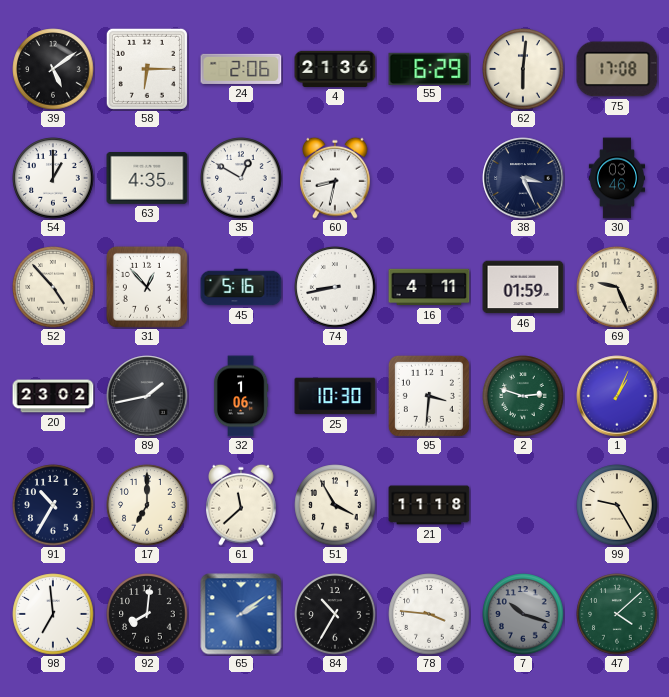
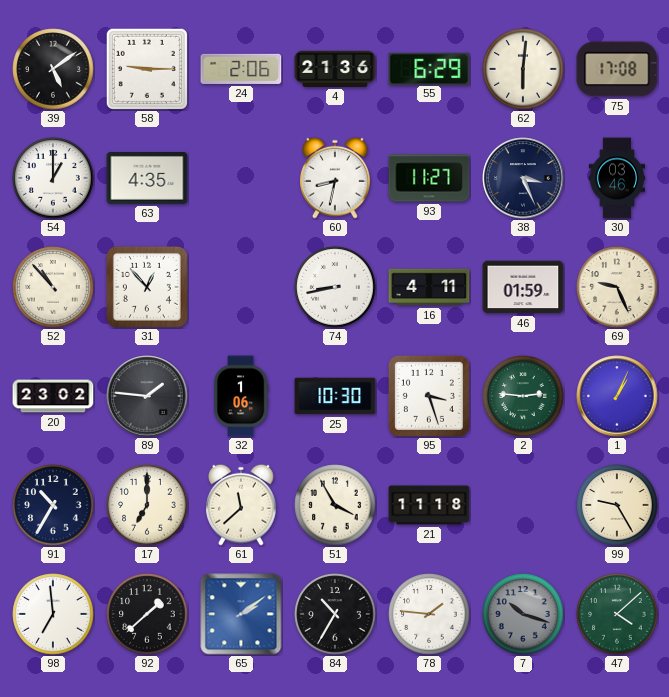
58: 6:15 -> 9:15 (147, 69)
35: 12:50 -> none (241, 178)
93: none -> 11:27 (429, 178)
52: 4:53 -> 10:53 (53, 287)
45: 5:16 -> none (241, 287)
89: 1:43 -> 1:46 (147, 396)
95: 3:31 -> 3:27 (429, 396)
2: 2:48 -> 2:46 (523, 396)
92: 8:01 -> 1:38 (147, 614)
78: 3:46 -> 1:46 (429, 614)
